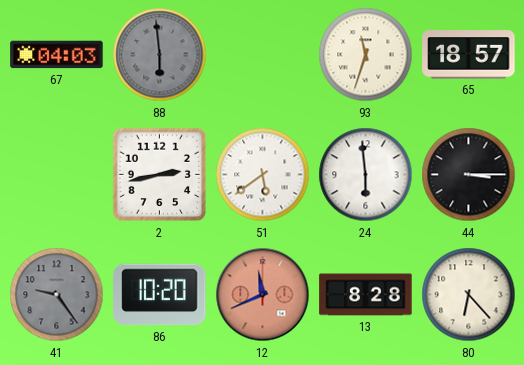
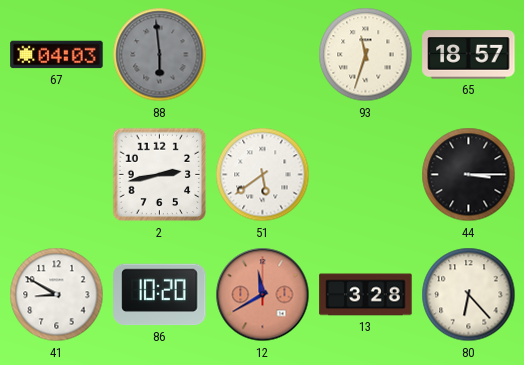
24: 5:59 -> none (366, 175)
41: 9:24 -> 8:50 (57, 295)
41 dial: grey -> white (57, 295)
12: 11:41 -> 11:40 (263, 295)
13: 8:28 -> 3:28 (366, 295)
